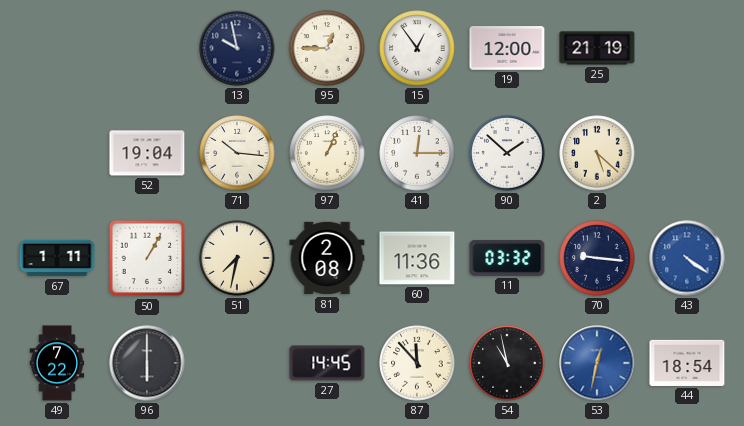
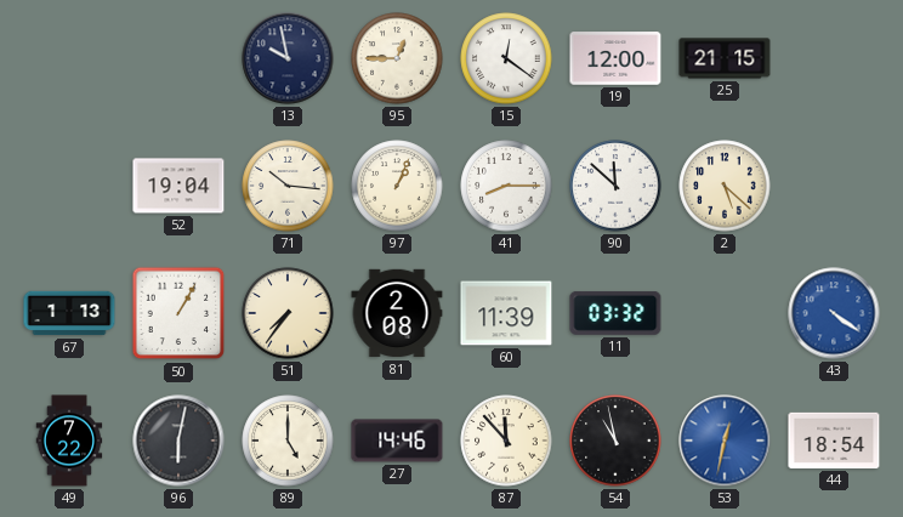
15: 12:54 -> 12:21 (506, 58)
25: 21:19 -> 21:15 (725, 58)
41: 12:15 -> 8:15 (506, 186)
90: 1:52 -> 11:52 (615, 186)
67: 1:11 -> 1:13 (69, 313)
51: 7:32 -> 7:36 (288, 313)
60: 11:36 -> 11:39 (506, 313)
70: 9:16 -> none (597, 258)
96: 6:00 -> 6:02 (178, 441)
89: none -> 5:00 (288, 441)
27: 14:45 -> 14:46 (397, 441)
